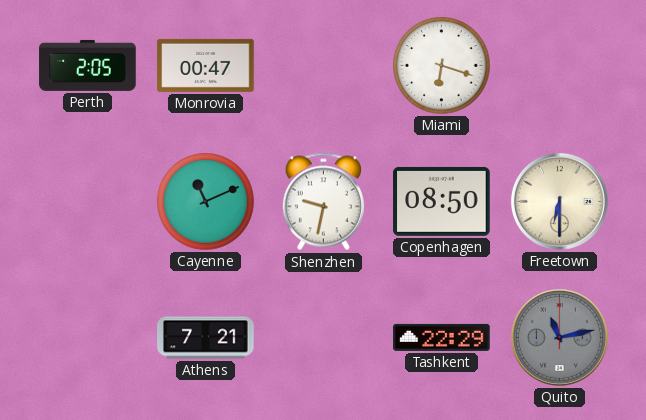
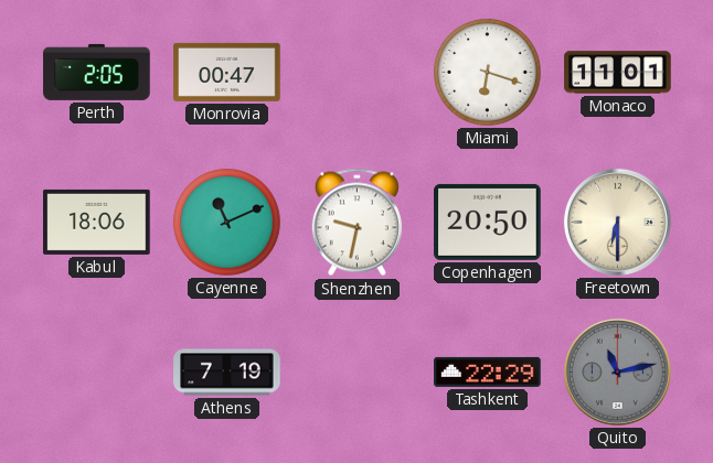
Monaco: none -> 11:01 (618, 73)
Kabul: none -> 18:06 (97, 222)
Copenhagen: 08:50 -> 20:50 (488, 222)
Athens: 7:21 -> 7:19 (227, 373)
